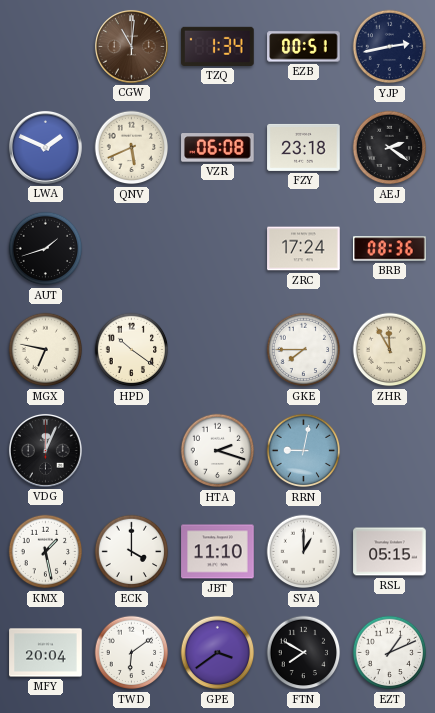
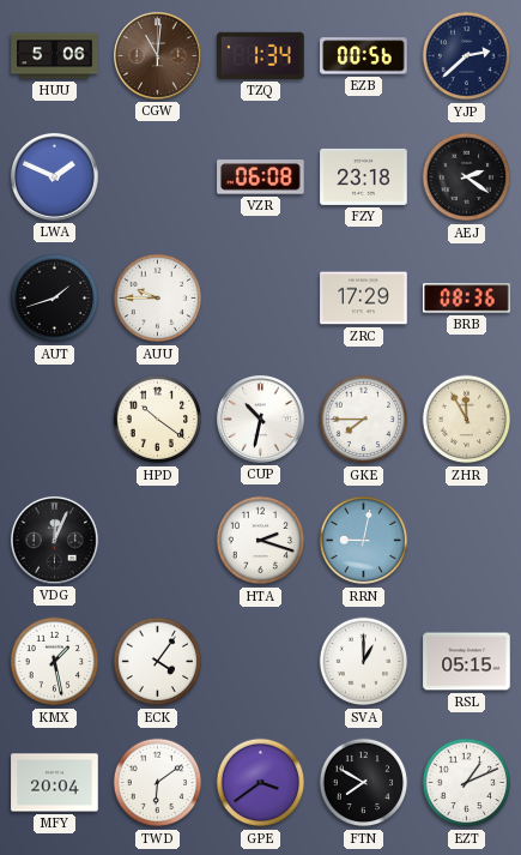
HUU: none -> 5:06 (55, 56)
EZB: 00:51 -> 00:56 (364, 56)
YJP: 2:43 -> 2:38 (467, 56)
QNV: 5:41 -> none (132, 148)
AUU: none -> 9:45 (158, 299)
ZRC: 17:24 -> 17:29 (364, 299)
MGX: 6:47 -> none (46, 350)
CUP: none -> 10:32 (260, 419)
ECK: 4:00 -> 4:06 (158, 662)
JBT: 11:10 -> none (218, 552)
